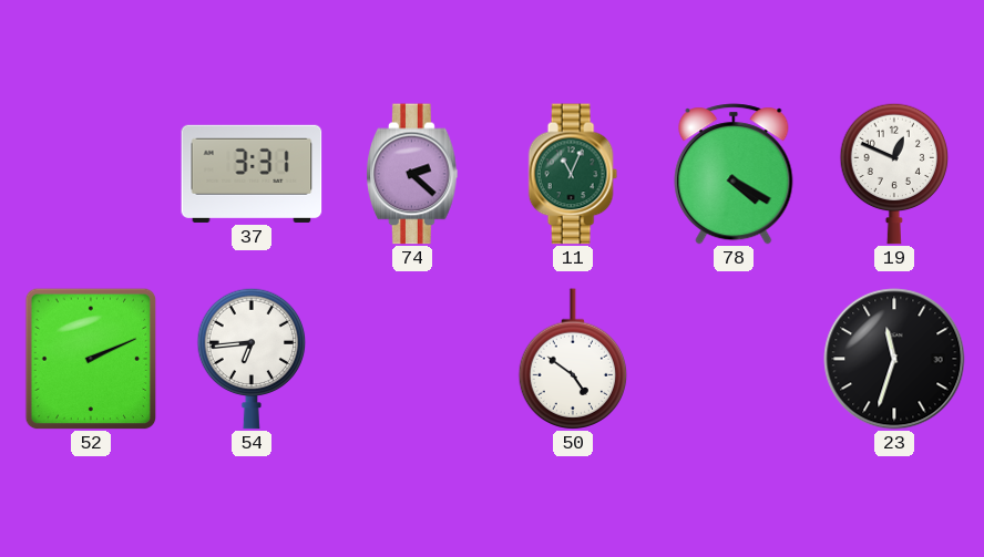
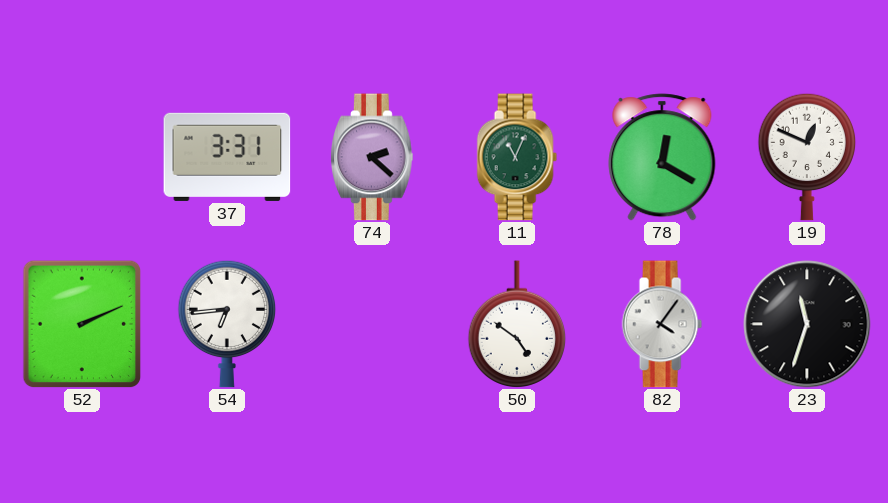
78: 4:20 -> 12:20 (662, 157)
82: none -> 4:06 (662, 324)
